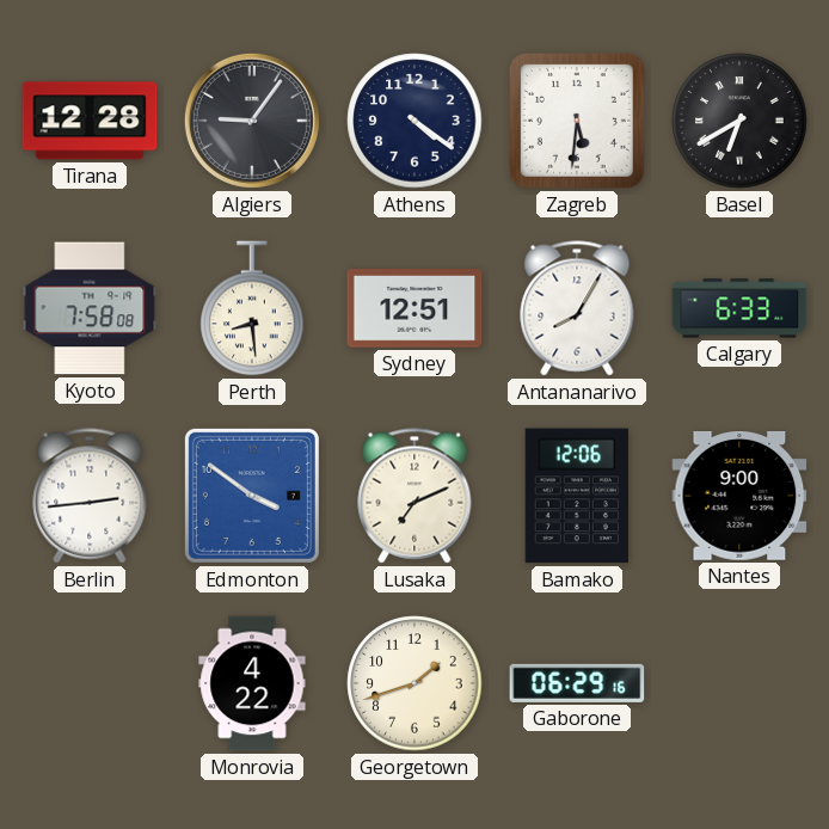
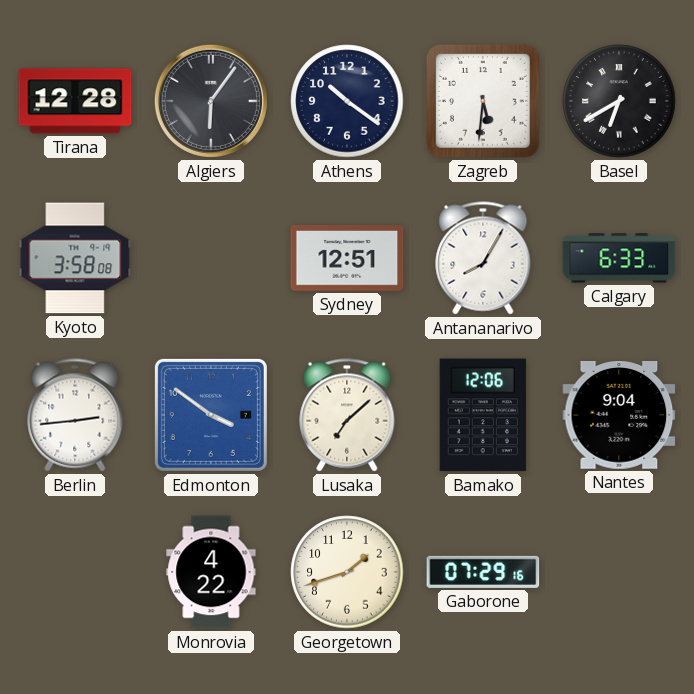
Algiers: 9:06 -> 6:06 (211, 101)
Athens: 4:21 -> 10:21 (347, 101)
Kyoto: 7:58 -> 3:58 (75, 258)
Perth: 8:29 -> none (252, 308)
Lusaka: 7:11 -> 7:08 (347, 415)
Nantes: 9:00 -> 9:04 (619, 416)
Gaborone: 06:29 -> 07:29 (483, 572)
